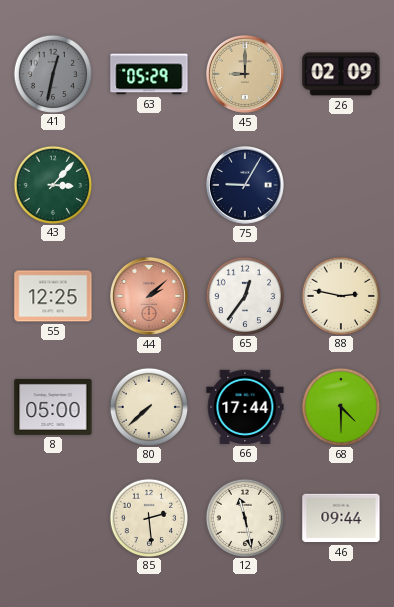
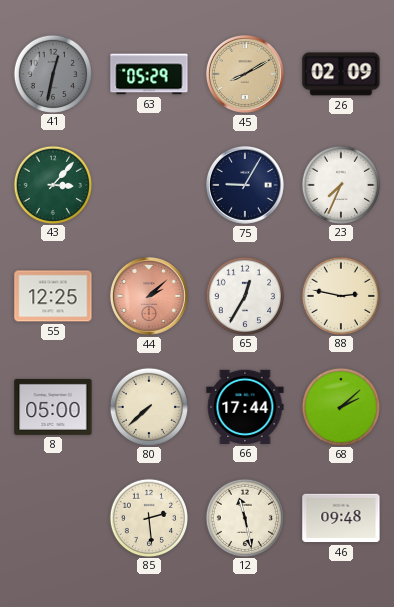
45: 9:00 -> 8:10 (245, 74)
23: none -> 7:34 (340, 184)
65: 12:36 -> 12:35 (244, 295)
68: 4:30 -> 2:08 (340, 406)
46: 09:44 -> 09:48 (341, 518)
